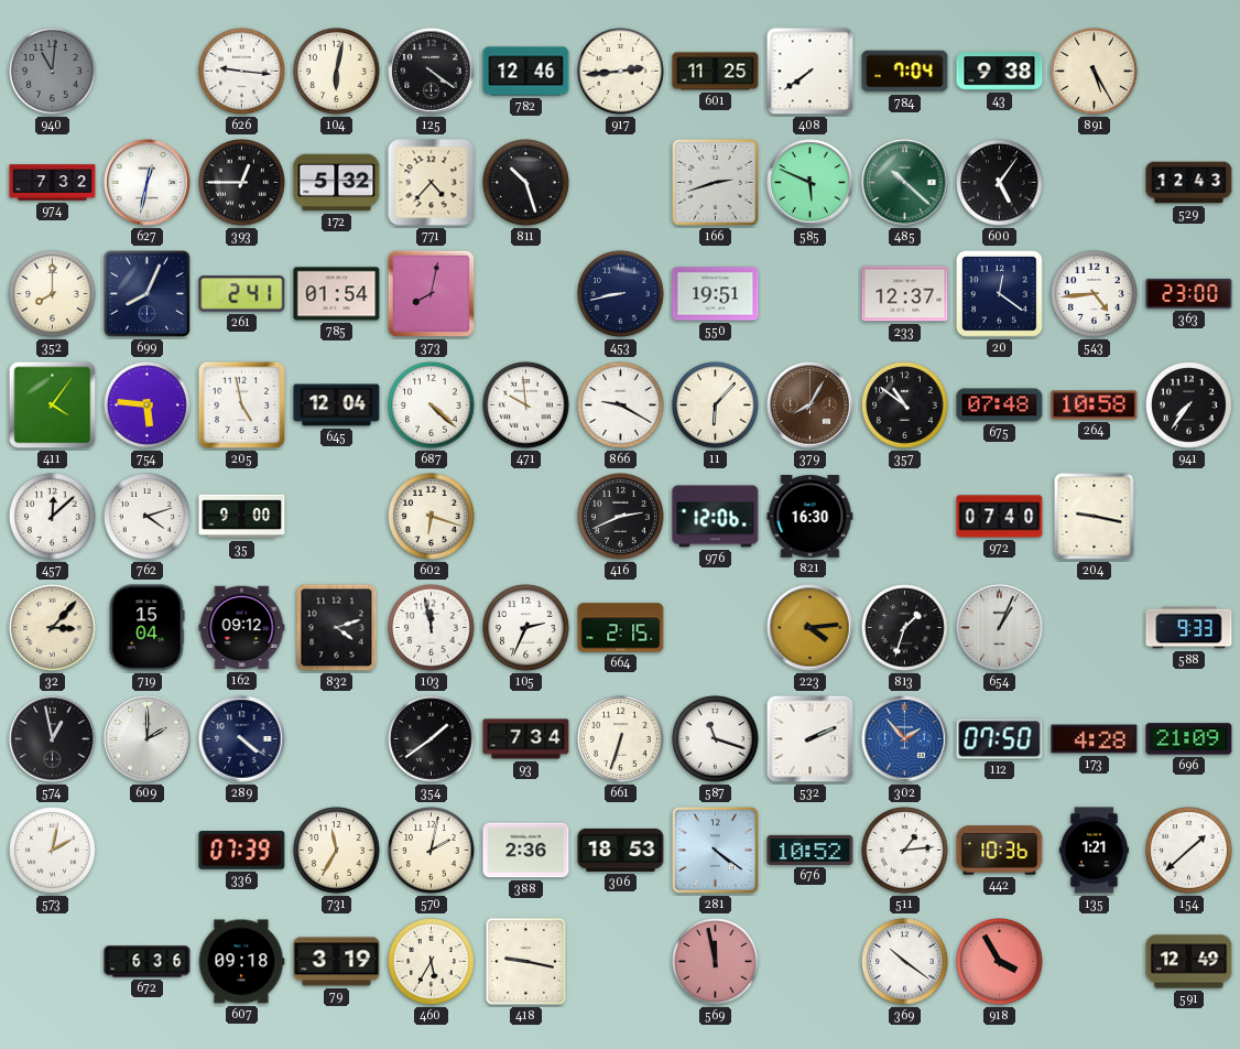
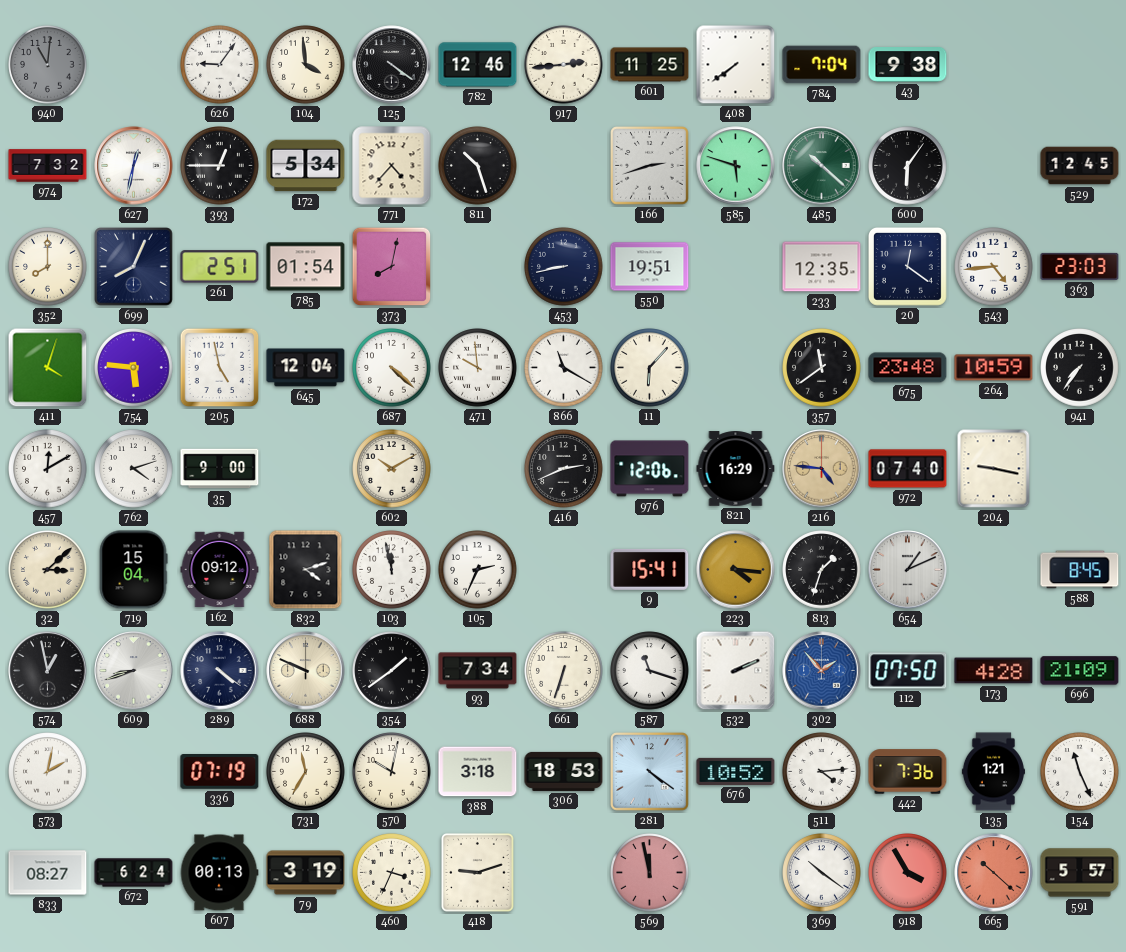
626: 9:16 -> 9:06 (220, 65)
104: 6:02 -> 3:59 (306, 65)
891: 5:25 -> none (1095, 72)
172: 5:32 -> 5:34 (306, 166)
585: 5:49 -> 5:48 (736, 166)
600: 5:06 -> 6:06 (908, 166)
529: 12:43 -> 12:45 (1080, 166)
261: 2:41 -> 2:51 (220, 267)
233: 12:37 -> 12:35 (822, 267)
363: 23:00 -> 23:03 (1080, 266)
411: 4:06 -> 4:03 (48, 368)
866: 9:20 -> 11:20 (564, 368)
379: 8:05 -> none (811, 405)
357: 10:51 -> 11:39 (822, 368)
675: 07:48 -> 23:48 (908, 368)
264: 10:58 -> 10:59 (994, 368)
457: 12:08 -> 12:10 (48, 469)
602: 6:18 -> 10:10 (392, 469)
821: 16:30 -> 16:29 (736, 469)
216: none -> 4:46 (822, 469)
32: 3:07 -> 3:08 (48, 570)
664: 2:15 -> none (621, 628)
9: none -> 15:41 (650, 569)
223: 4:14 -> 4:16 (736, 570)
654: 1:04 -> 1:11 (908, 570)
588: 9:33 -> 8:45 (1080, 570)
609: 2:00 -> 8:42 (134, 671)
688: none -> 9:49 (306, 671)
336: 07:39 -> 07:19 (220, 772)
570: 2:02 -> 10:02 (392, 772)
388: 2:36 -> 3:18 (478, 772)
511: 1:14 -> 4:14 (822, 772)
442: 10:36 -> 7:36 (908, 772)
154: 1:38 -> 11:26 (1080, 772)
833: none -> 08:27 (48, 873)
672: 6:36 -> 6:24 (134, 873)
607: 09:18 -> 00:13 (219, 873)
460: 5:35 -> 3:34 (392, 873)
418: 9:17 -> 9:12 (477, 873)
665: none -> 10:22 (994, 873)
591: 12:49 -> 5:57 (1080, 873)
